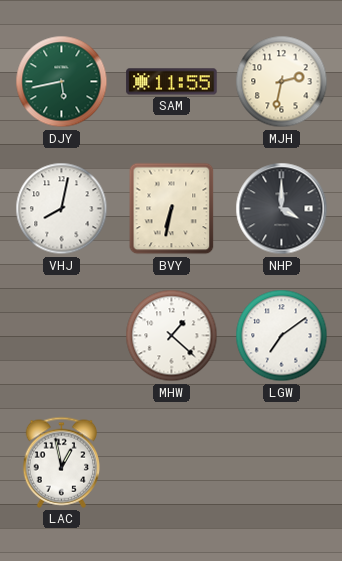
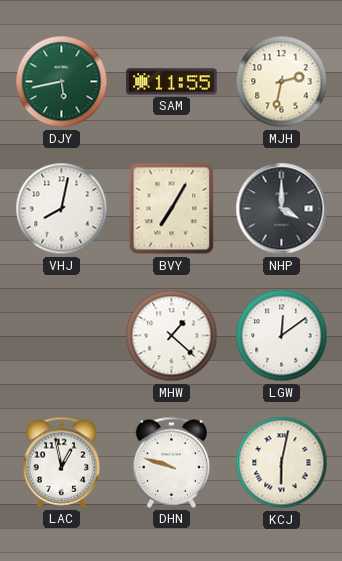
BVY: 6:32 -> 7:05 (172, 209)
LGW: 7:09 -> 12:09 (282, 336)
DHN: none -> 9:48 (172, 462)
KCJ: none -> 6:02 (282, 463)
